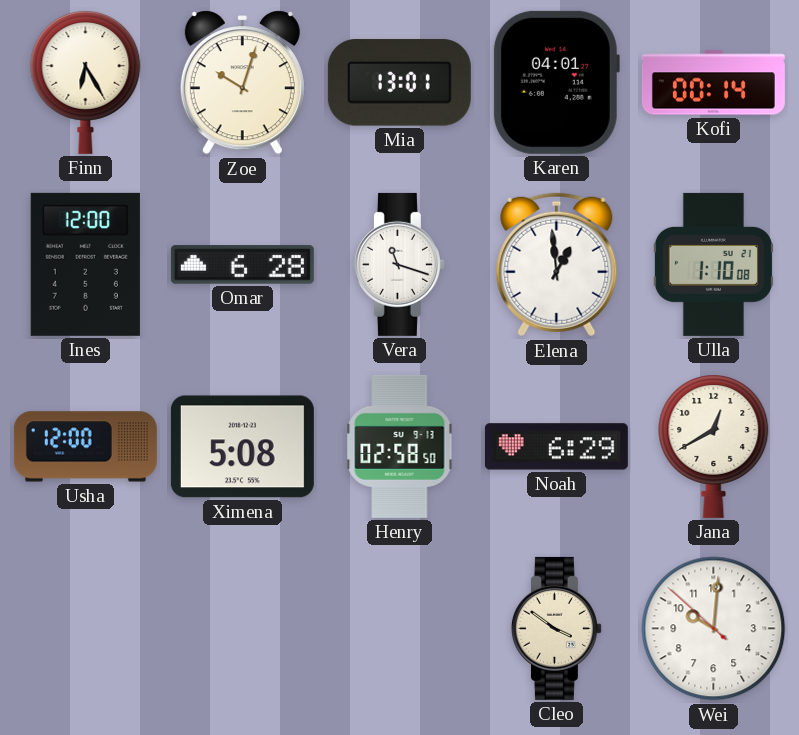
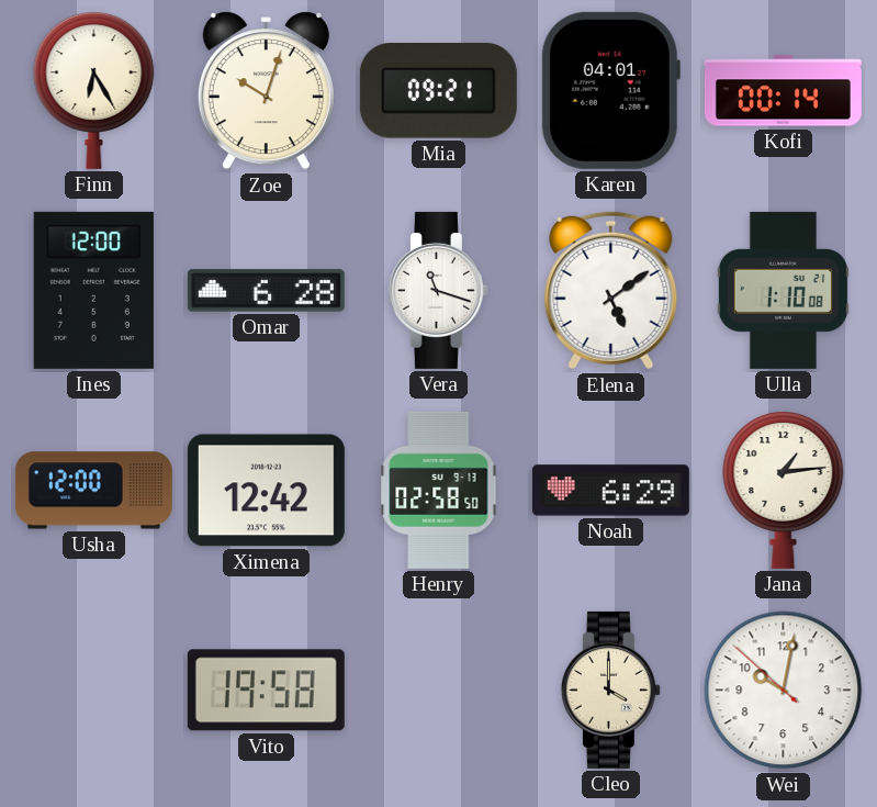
Mia: 13:01 -> 09:21 (438, 91)
Elena: 12:59 -> 5:09 (611, 291)
Ximena: 5:08 -> 12:42 (266, 491)
Jana: 12:40 -> 1:14 (784, 491)
Vito: none -> 19:58 (266, 691)
Cleo: 3:51 -> 4:00 (610, 690)
Wei: 10:00 -> 10:01 (784, 691)
